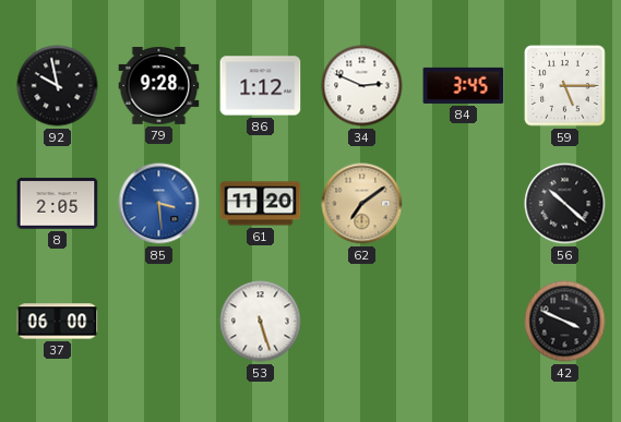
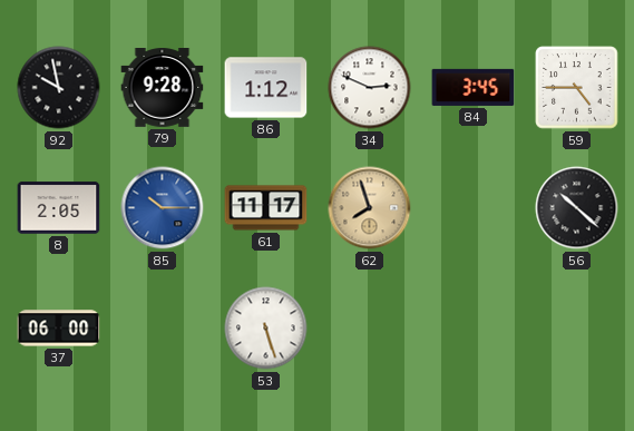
59: 5:15 -> 4:45 (577, 88)
85: 3:29 -> 10:15 (163, 208)
61: 11:20 -> 11:17 (266, 208)
62: 7:09 -> 7:57 (370, 208)
42: 3:49 -> none (565, 322)
